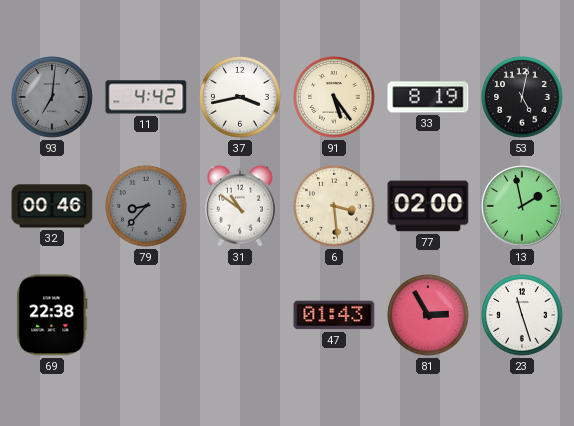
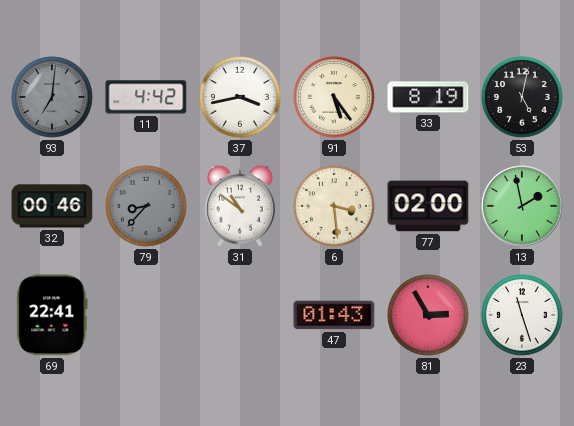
69: 22:38 -> 22:41 (52, 315)
